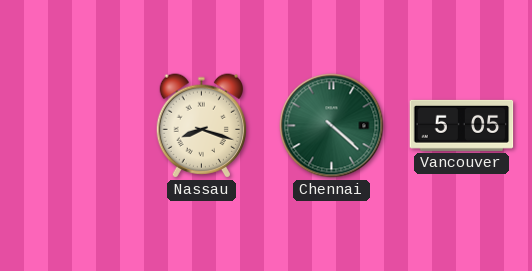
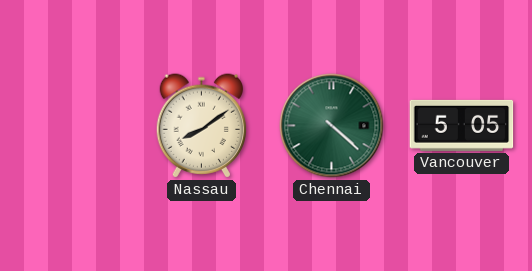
Nassau: 8:18 -> 8:09 (201, 126)
